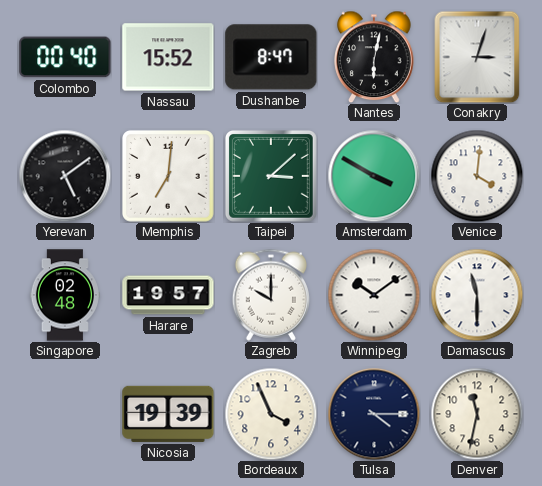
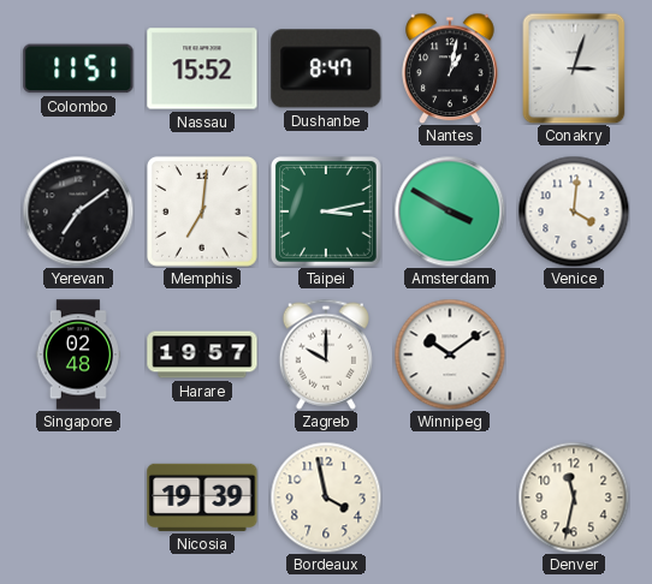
Colombo: 00:40 -> 11:51 (78, 68)
Nantes: 6:02 -> 1:02 (450, 68)
Yerevan: 5:09 -> 7:09 (78, 211)
Taipei: 3:08 -> 3:13 (327, 211)
Damascus: 11:30 -> none (477, 295)
Bordeaux: 3:56 -> 3:58 (326, 497)
Tulsa: 4:15 -> none (374, 414)
